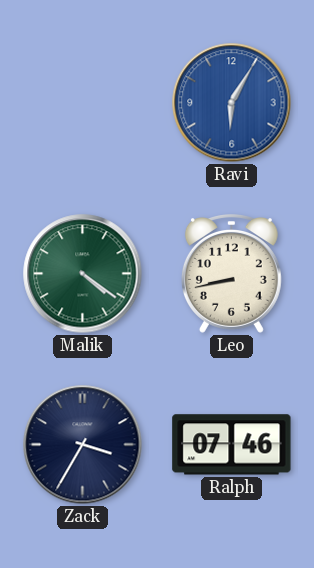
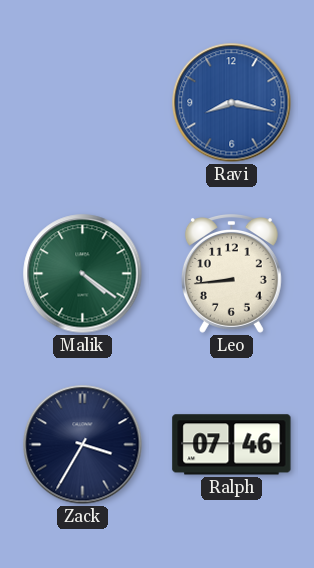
Ravi: 6:05 -> 8:17 (232, 103)
Leo: 8:43 -> 8:44 (231, 274)
